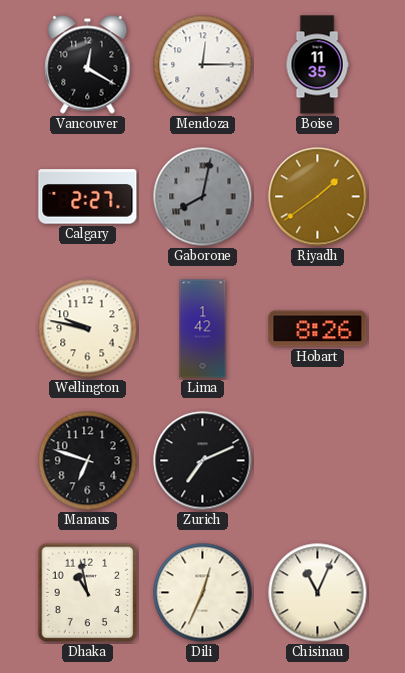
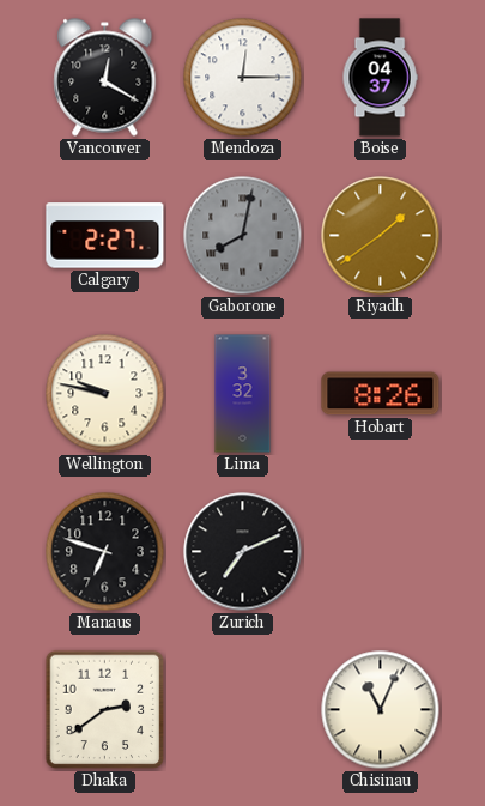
Boise: 11:35 -> 04:37 (380, 78)
Lima: 1:42 -> 3:32 (243, 394)
Dhaka: 10:58 -> 2:39 (105, 710)
Dili: 12:34 -> none (203, 593)
